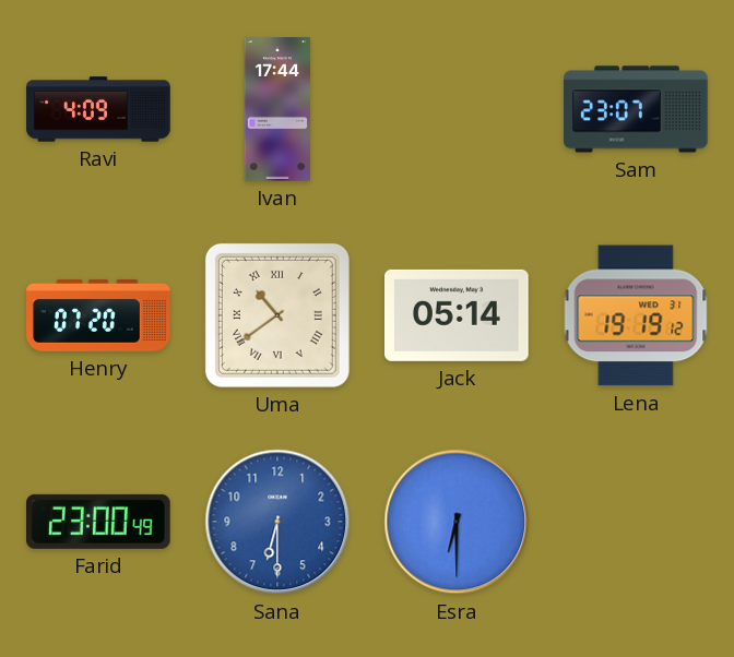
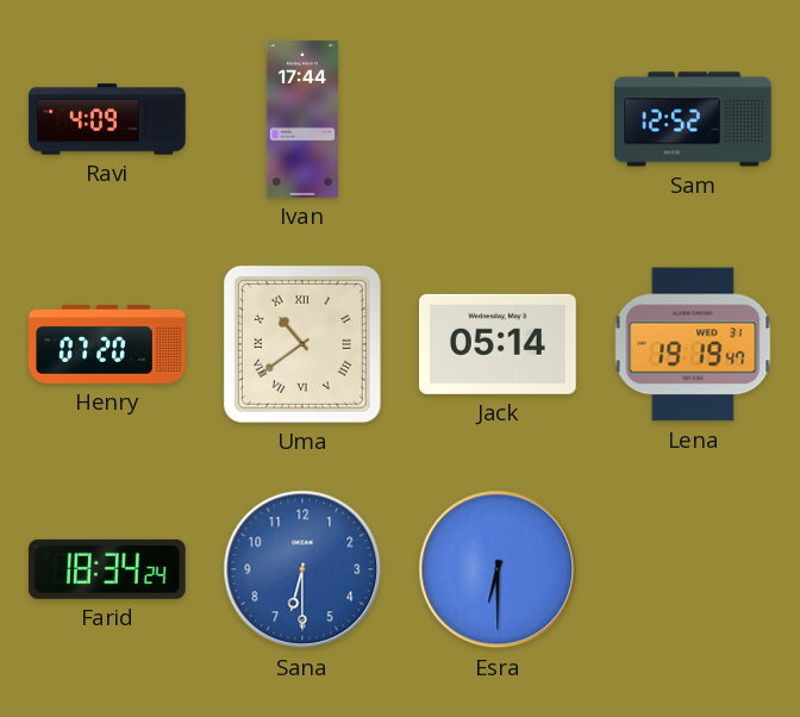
Sam: 23:07 -> 12:52 (693, 119)
Lena: 19:19:12 -> 19:19:47 (693, 344)
Farid: 23:00 -> 18:34 (108, 569)
